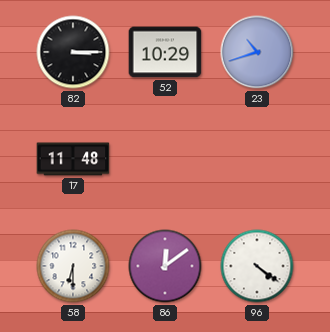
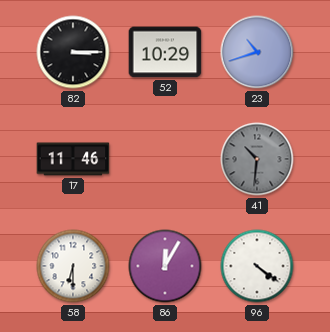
17: 11:48 -> 11:46 (73, 159)
41: none -> 10:31 (257, 159)
86: 12:09 -> 12:05 (165, 266)
